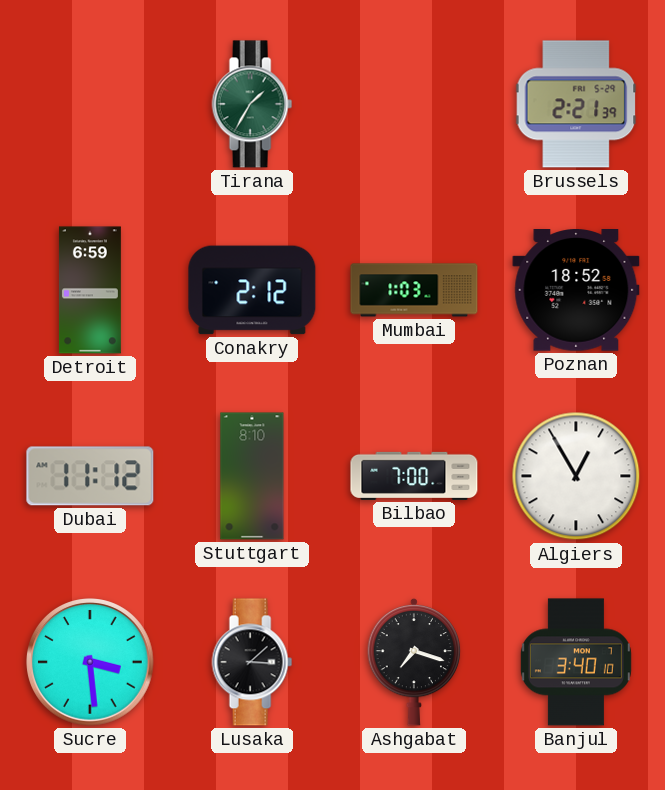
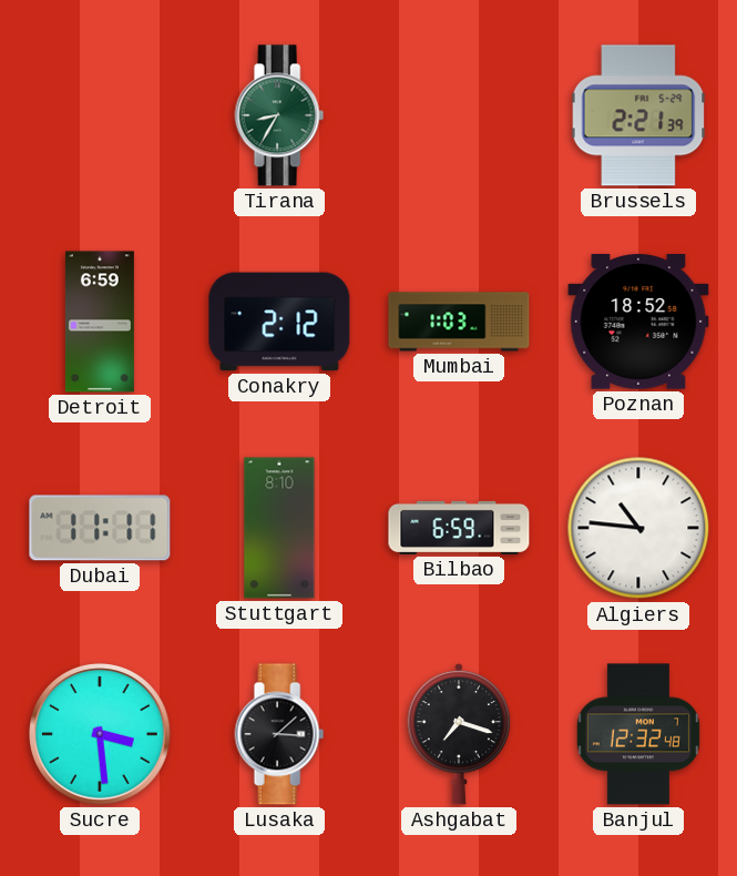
Tirana: 1:35 -> 8:35 (279, 115)
Dubai: 11:12 -> 11:11 (100, 528)
Bilbao: 7:00 -> 6:59 (459, 528)
Algiers: 12:55 -> 10:46 (638, 528)
Banjul: 3:40 -> 12:32 (638, 734)
